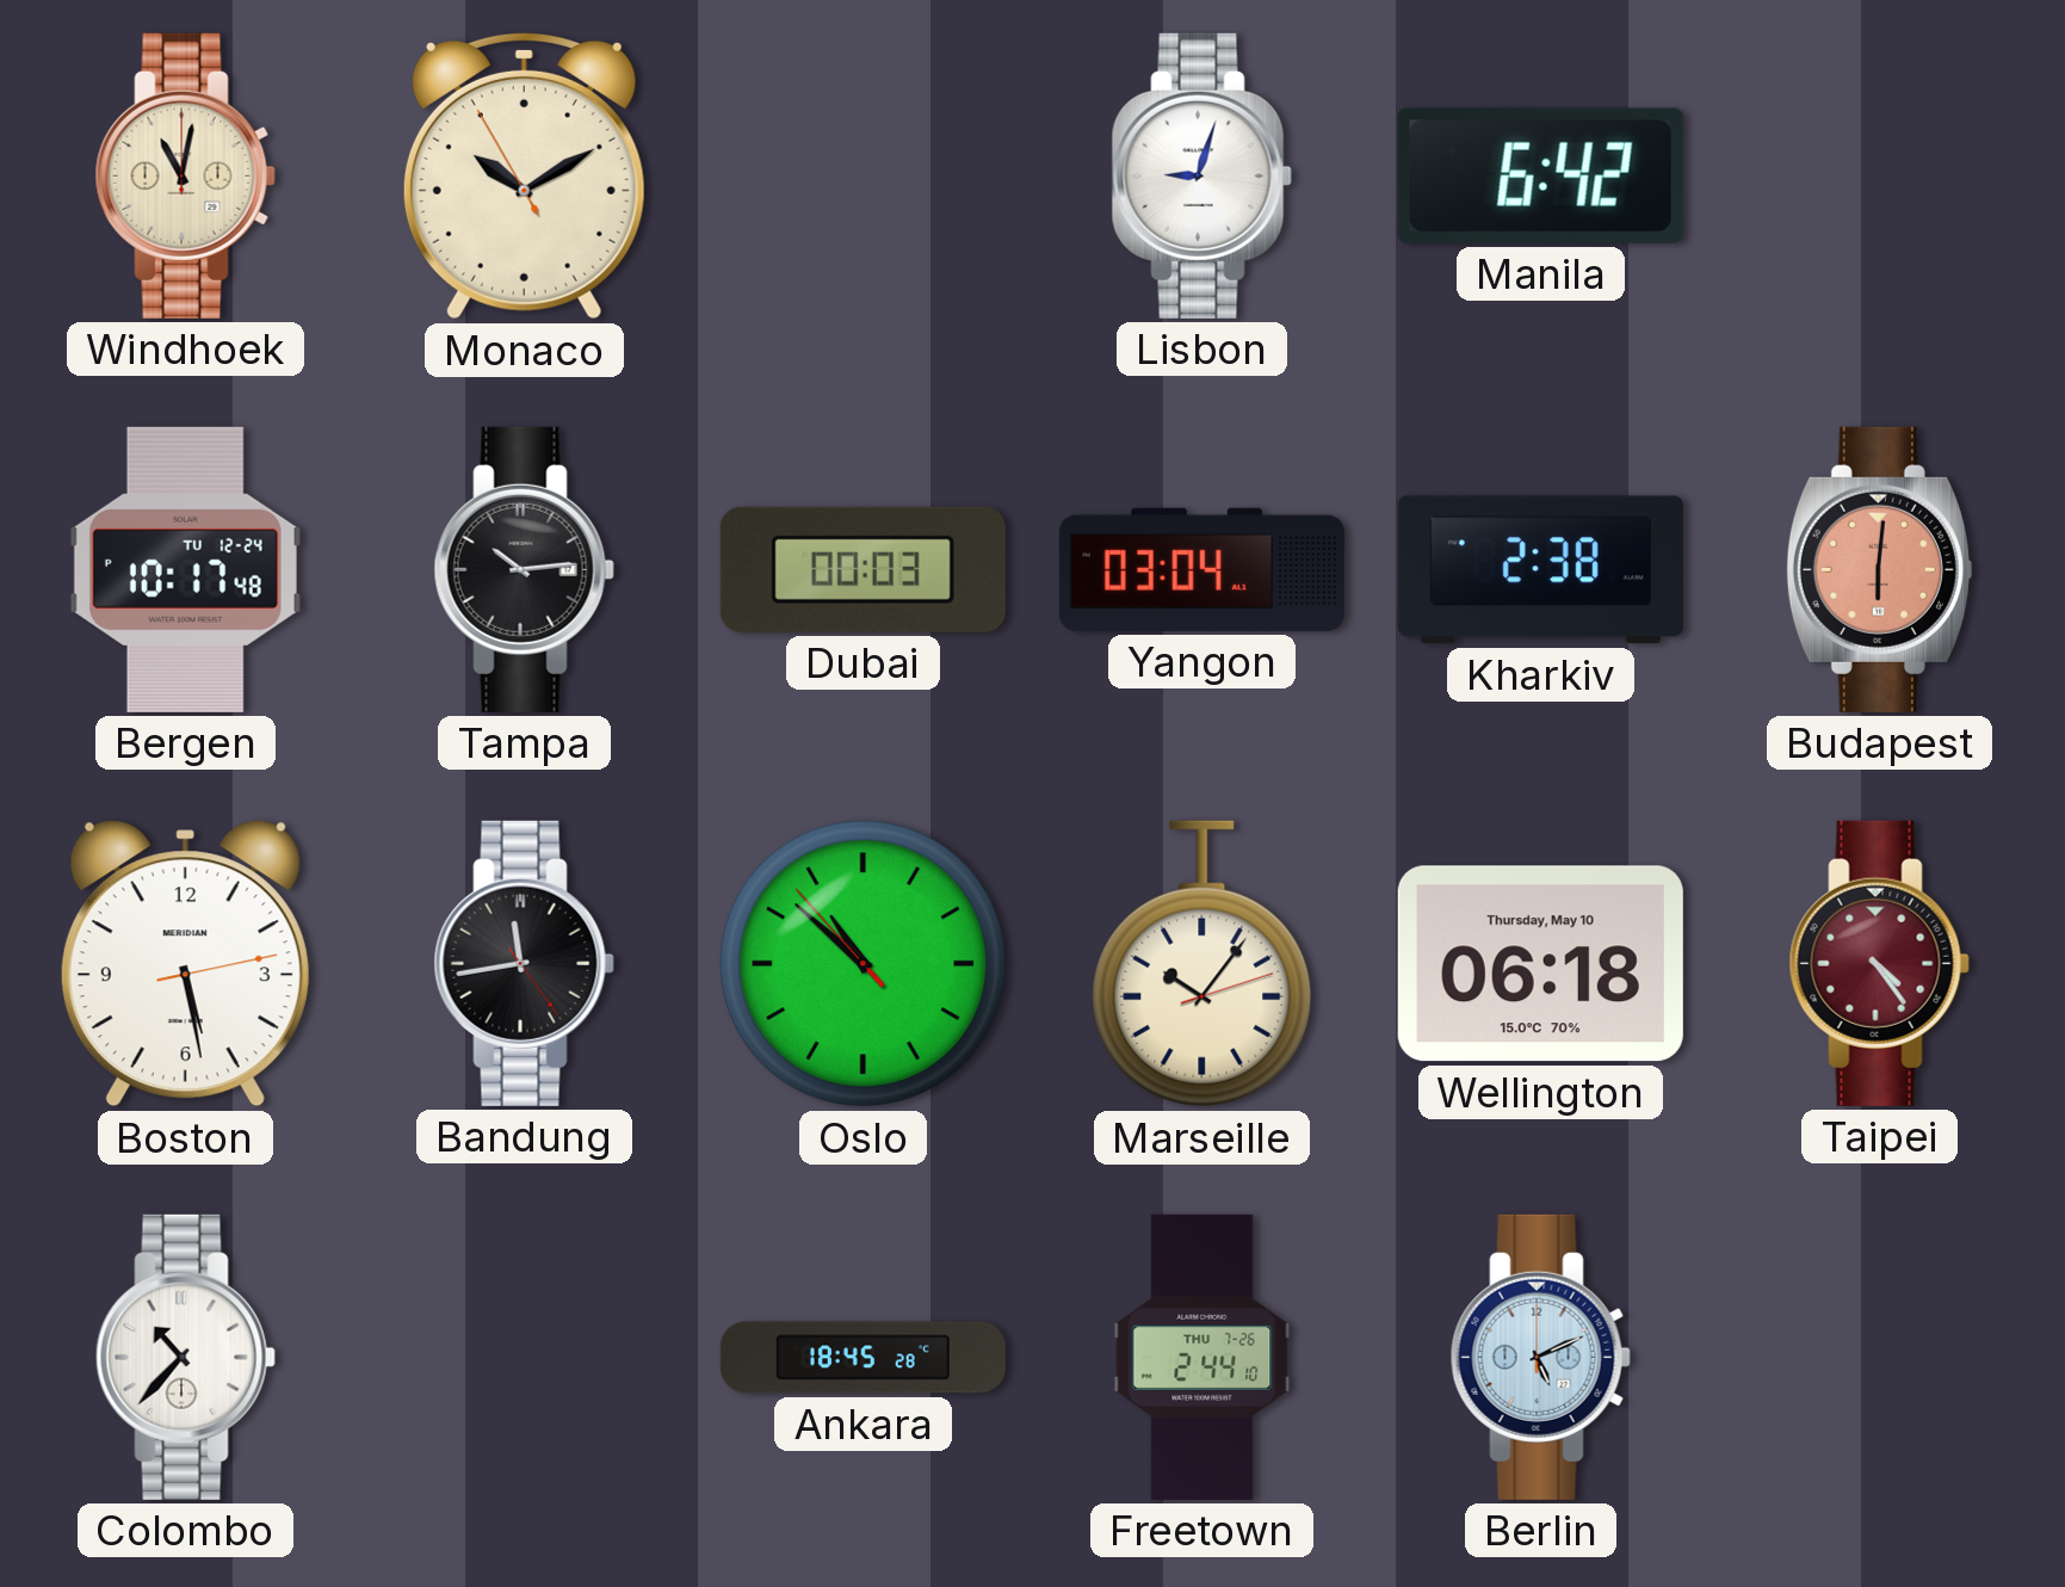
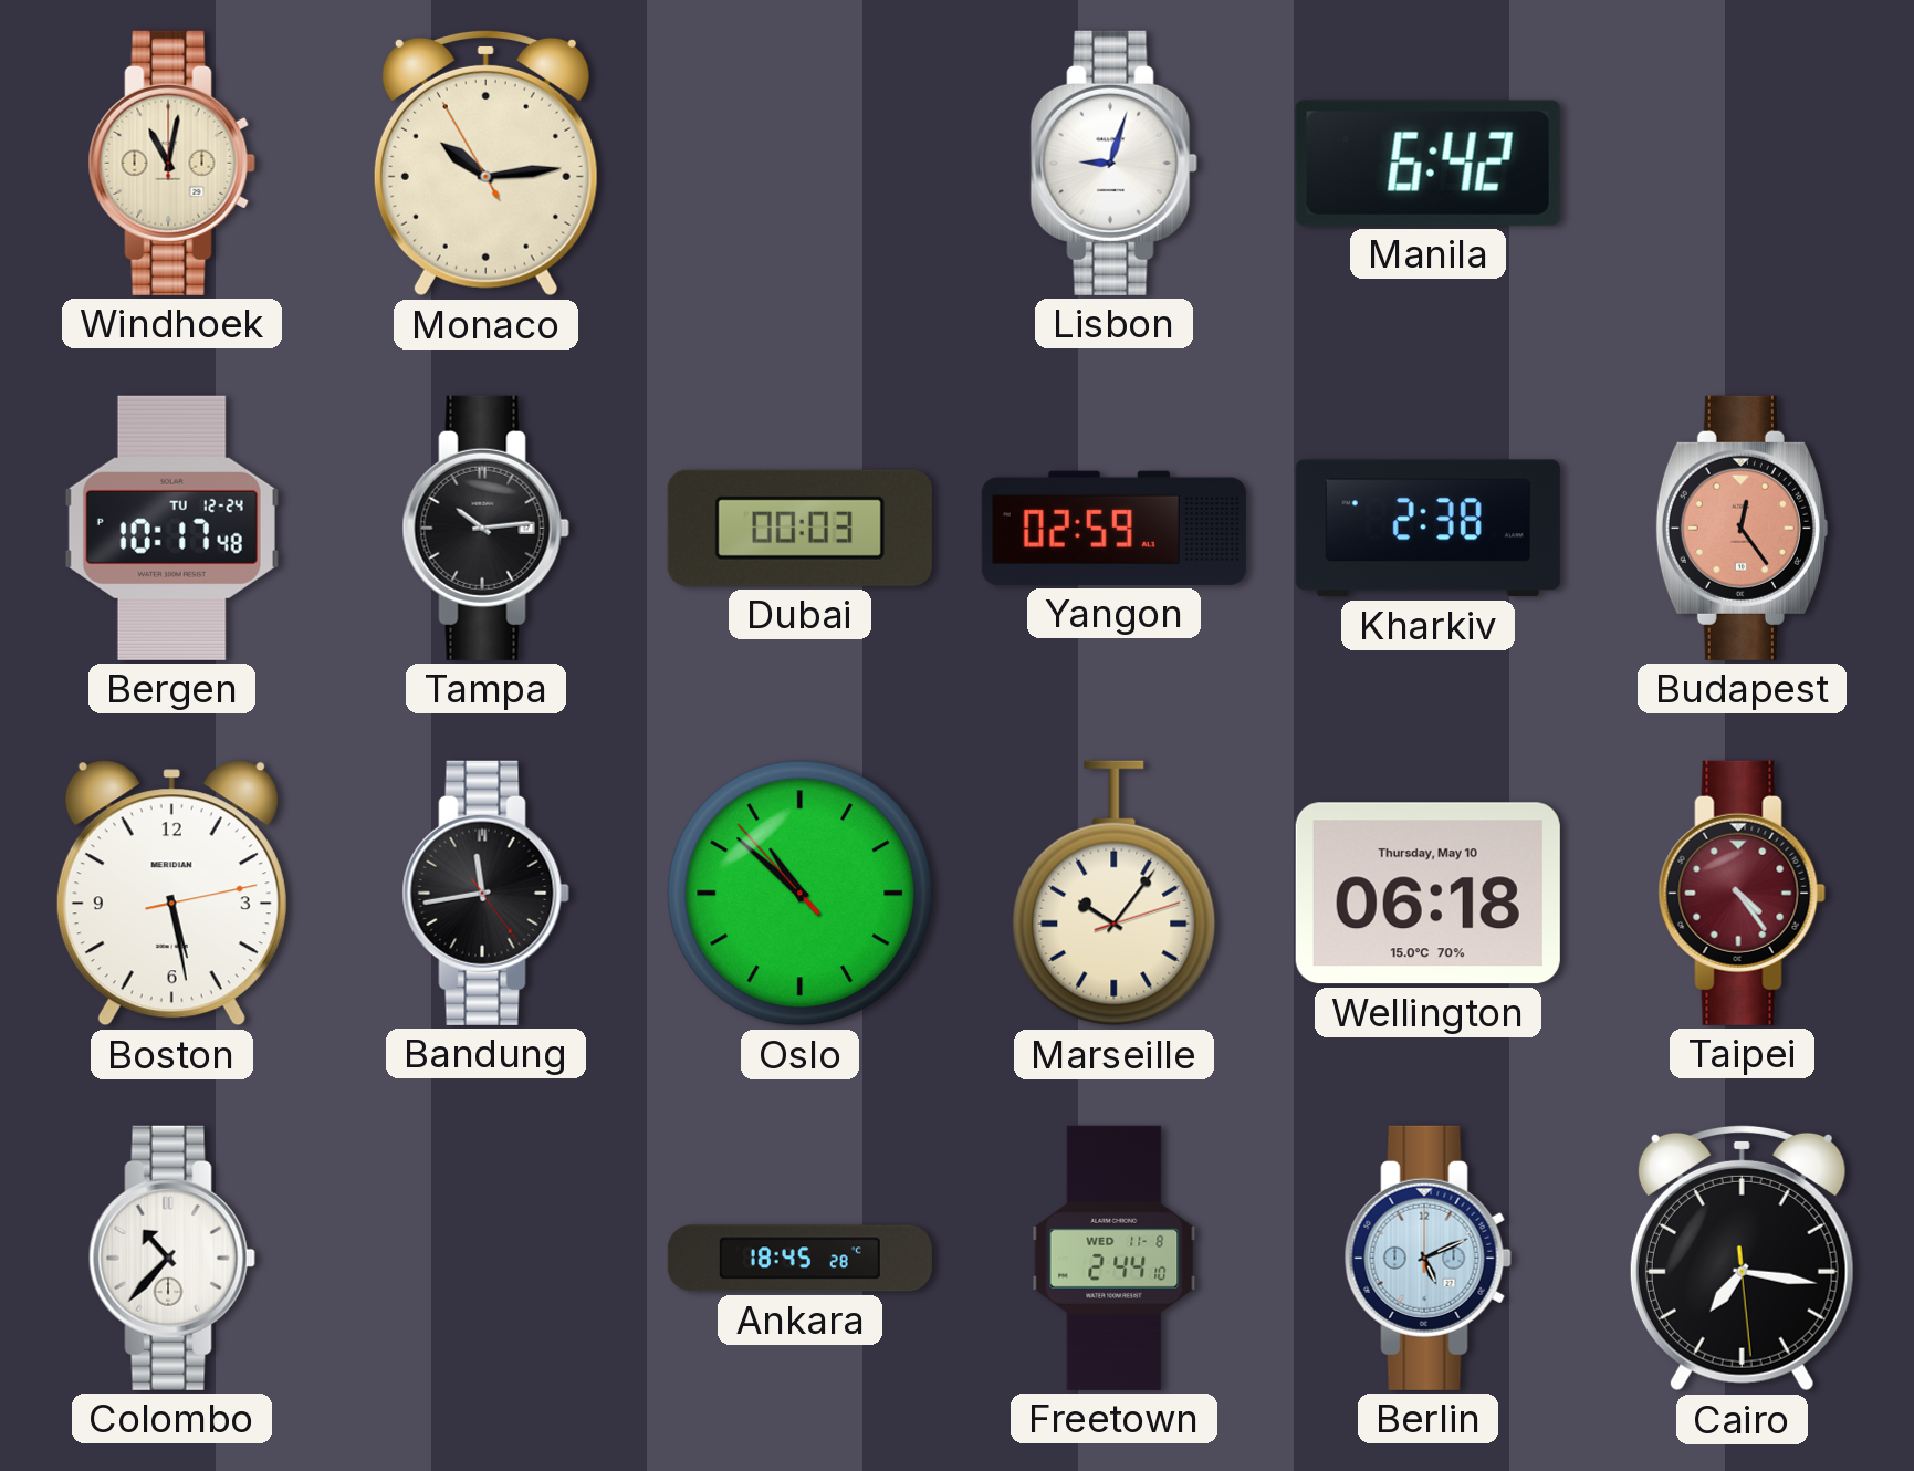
Monaco: 10:09 -> 10:13 (485, 163)
Yangon: 03:04 -> 02:59 (1113, 528)
Budapest: 6:01 -> 12:24 (1742, 528)
Freetown date: THU 7-26 -> WED 11-8 (1115, 1258)
Cairo: none -> 7:16 (1742, 1258)
